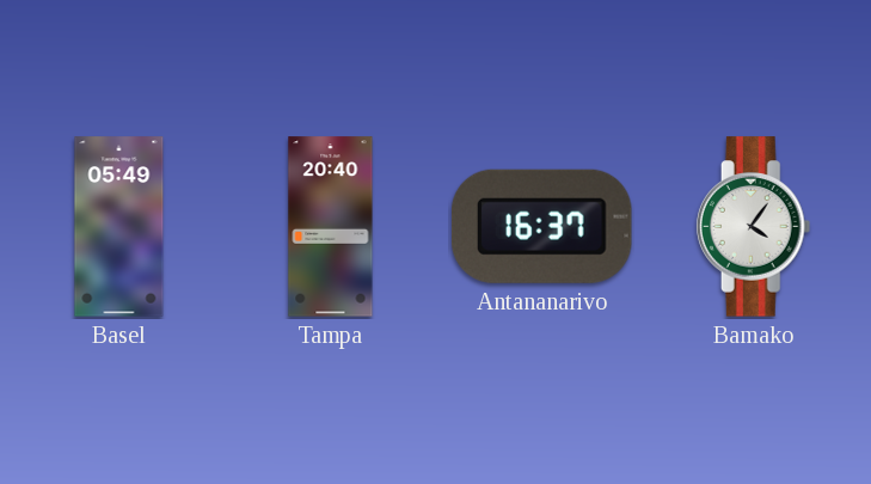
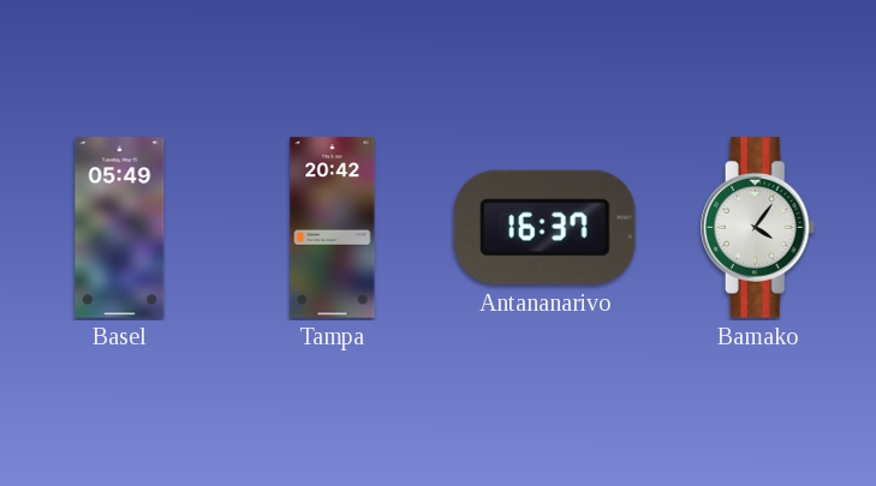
Tampa: 20:40 -> 20:42 (333, 228)
